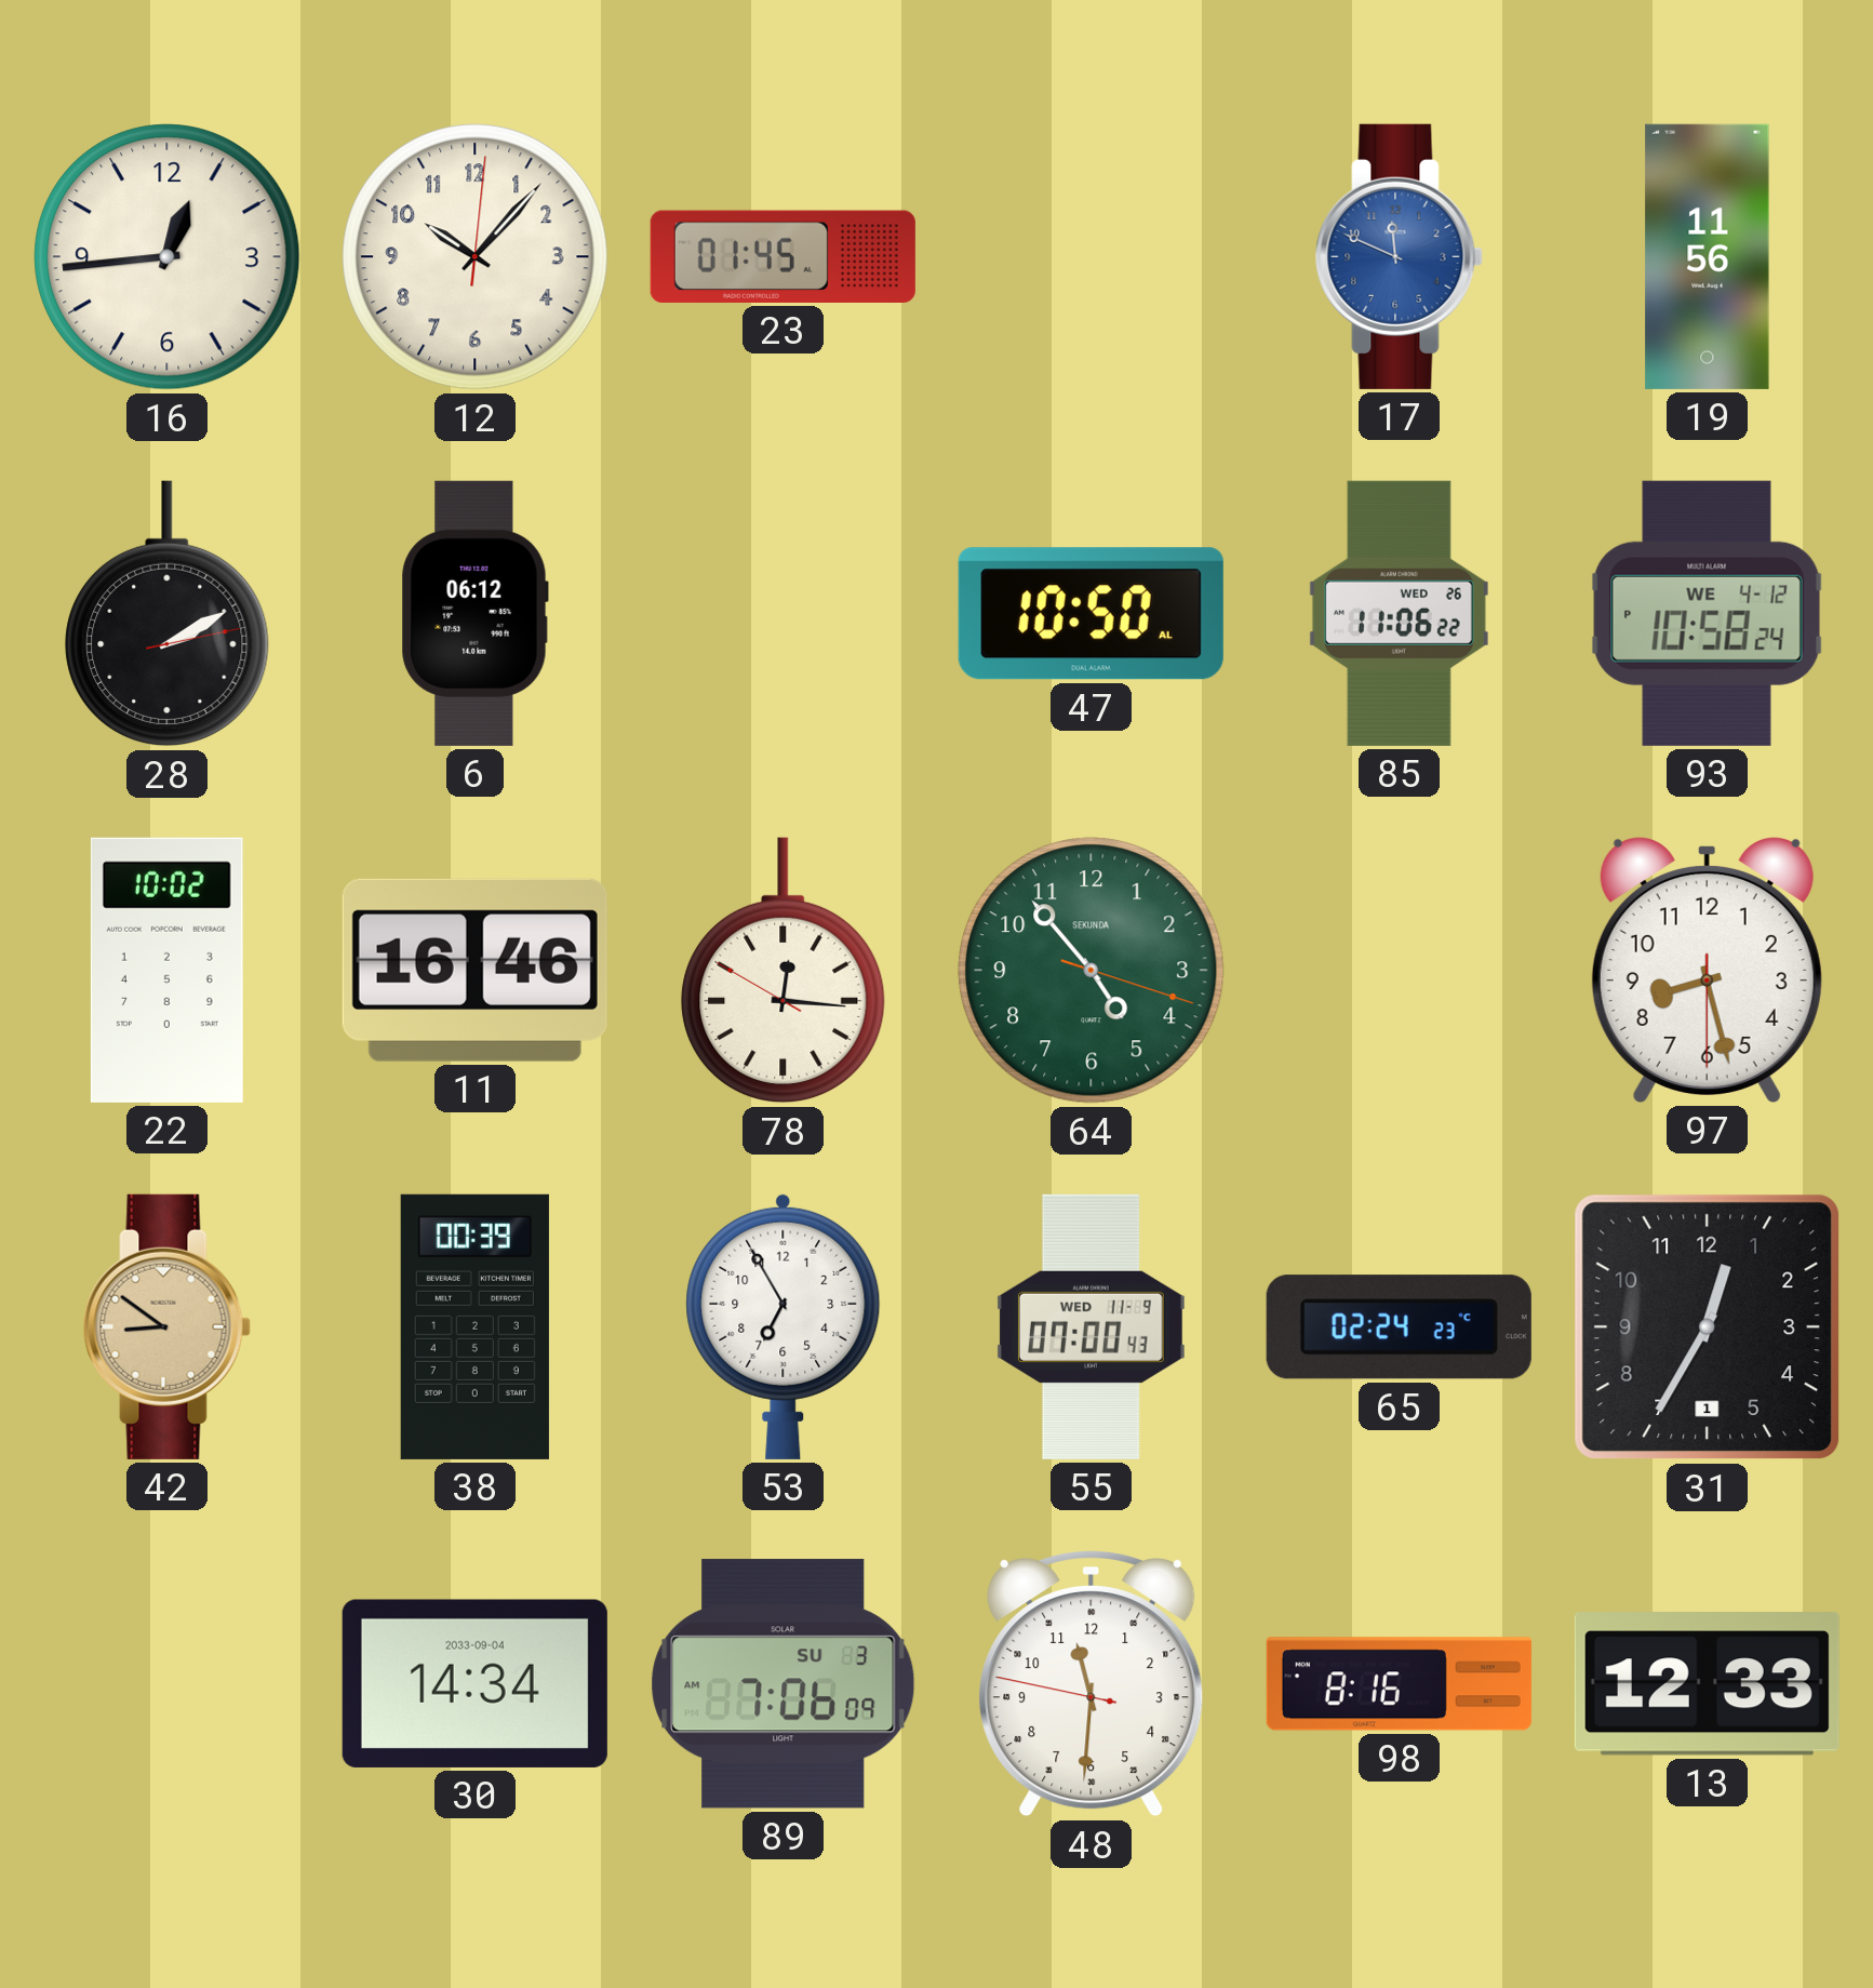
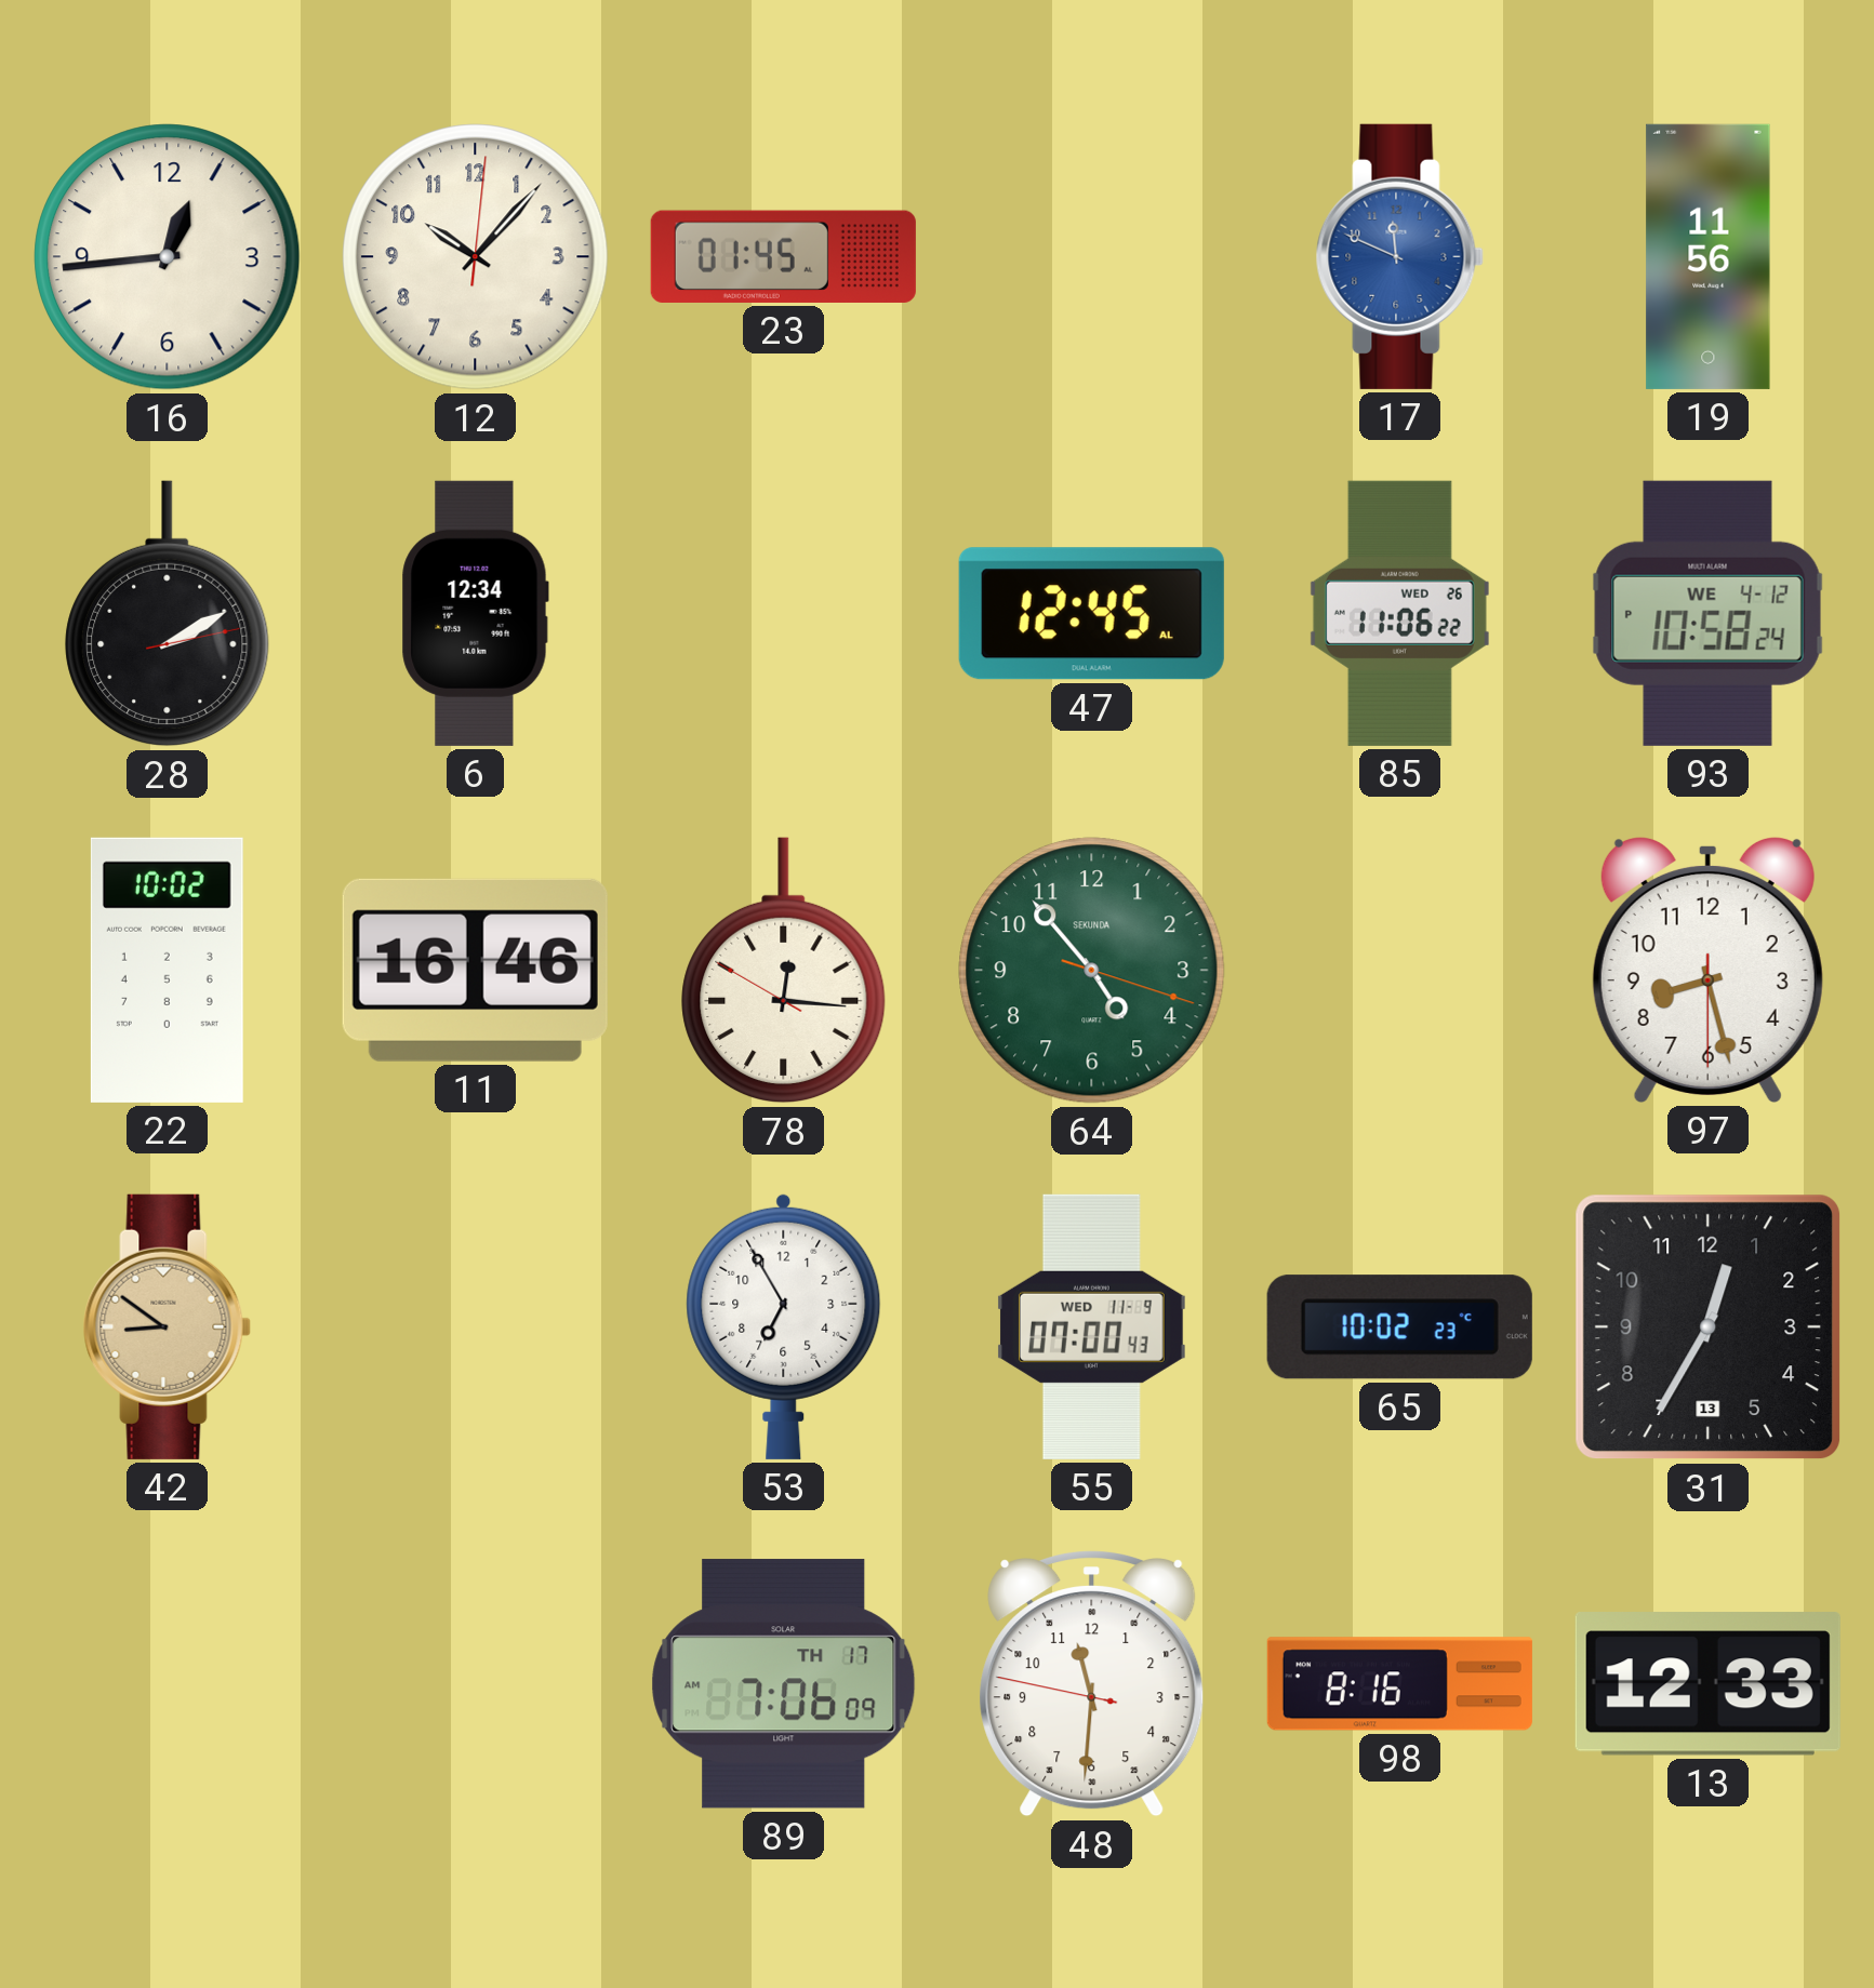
6: 06:12 -> 12:34 (475, 613)
47: 10:50 -> 12:45 (1091, 614)
38: 00:39 -> none (474, 1326)
65: 02:24 -> 10:02 (1399, 1327)
31 date: 1 -> 13 (1709, 1327)
30: 14:34 -> none (474, 1683)
89 date: SU 3 -> TH 17 (784, 1684)
